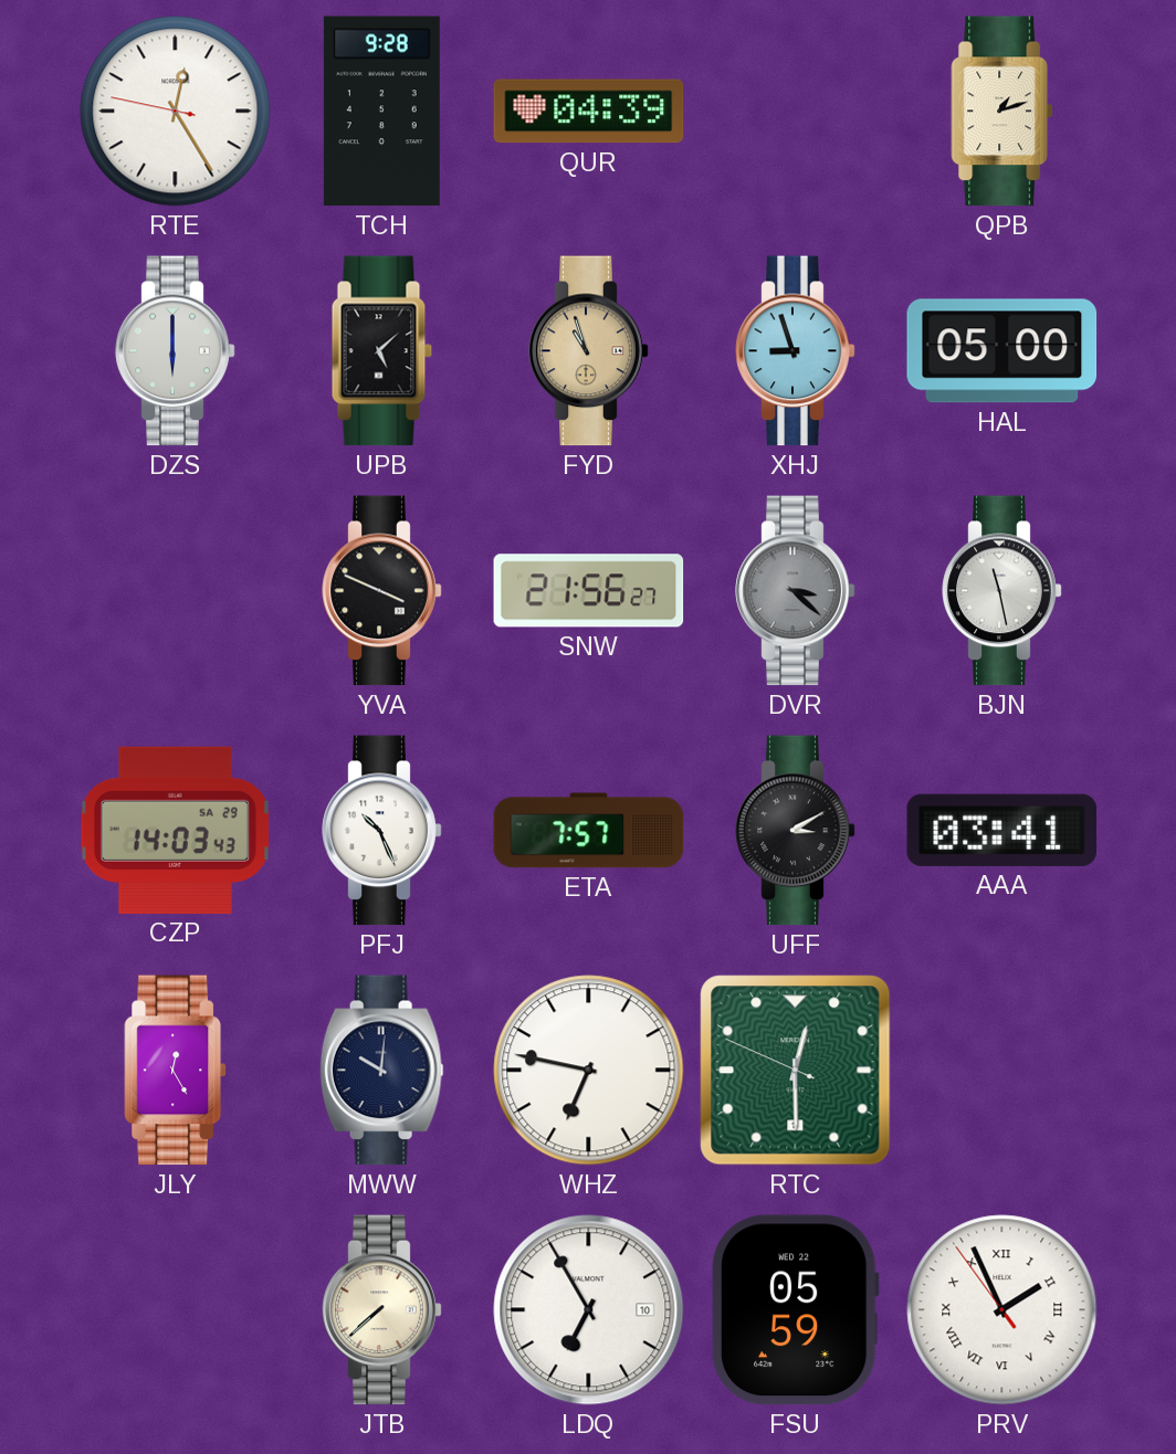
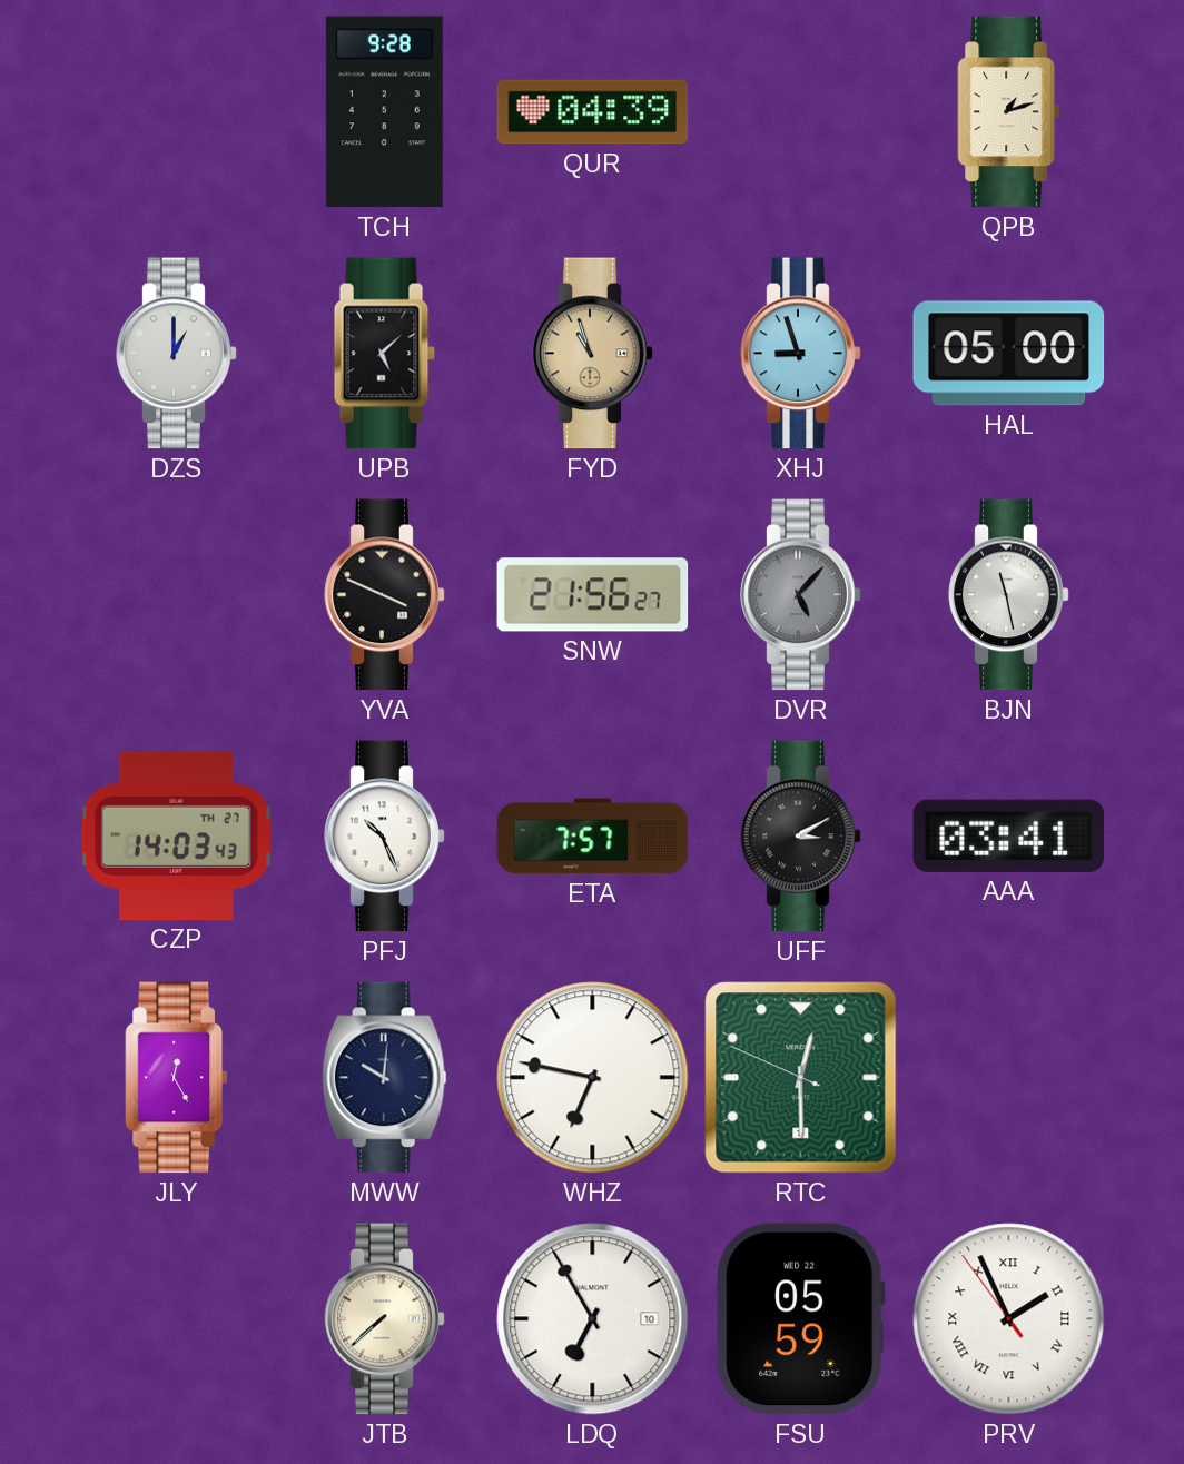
RTE: 12:24 -> none (176, 112)
DZS: 6:00 -> 1:00 (177, 354)
DVR: 3:22 -> 5:07 (801, 595)
CZP date: SA 29 -> TH 27 (176, 835)
